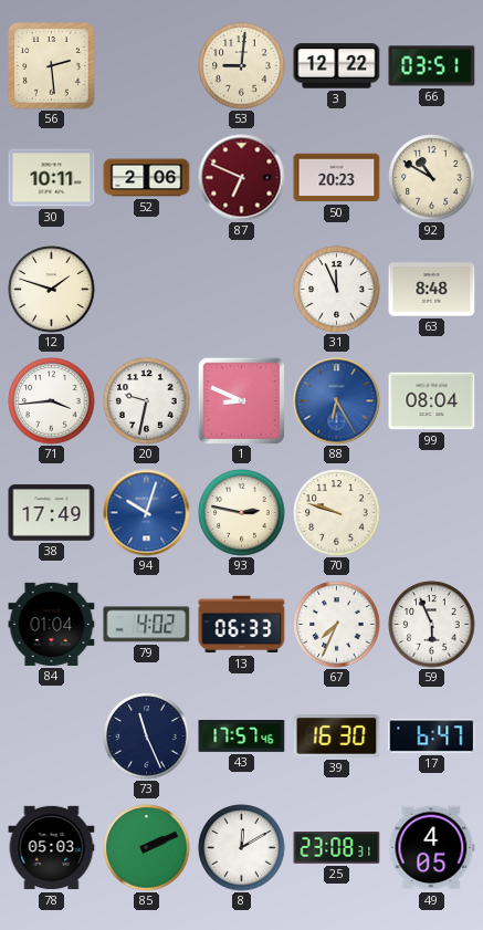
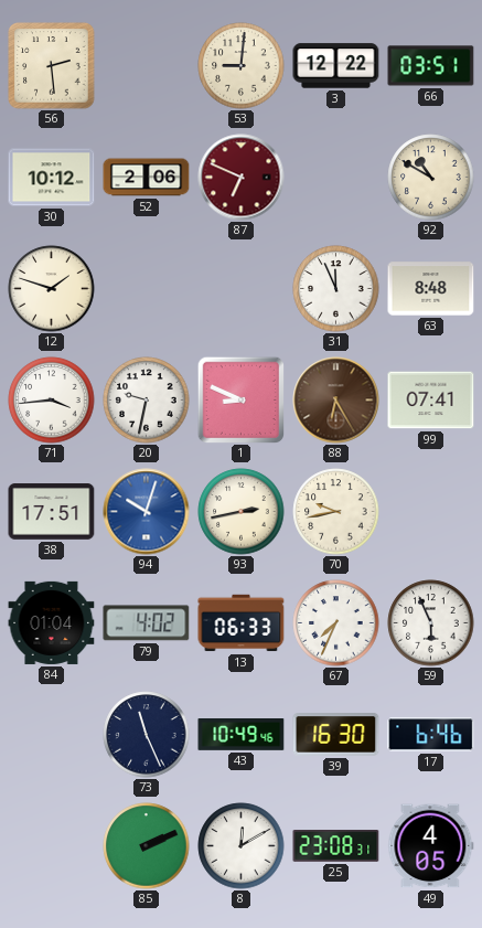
30: 10:11 -> 10:12 (52, 178)
50: 20:23 -> none (337, 178)
88 dial: blue -> brown (336, 401)
99: 08:04 -> 07:41 (431, 401)
38: 17:49 -> 17:51 (52, 512)
93: 2:47 -> 2:43 (242, 512)
70: 9:48 -> 9:43 (336, 512)
43: 17:57 -> 10:49 (242, 735)
17: 6:47 -> 6:46 (431, 735)
78: 05:03 -> none (52, 848)
